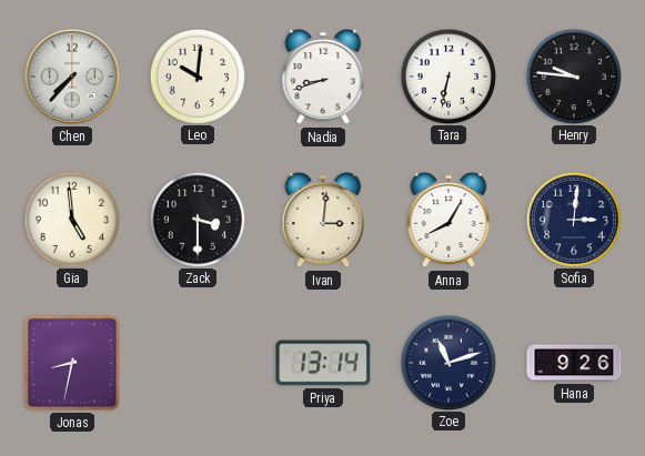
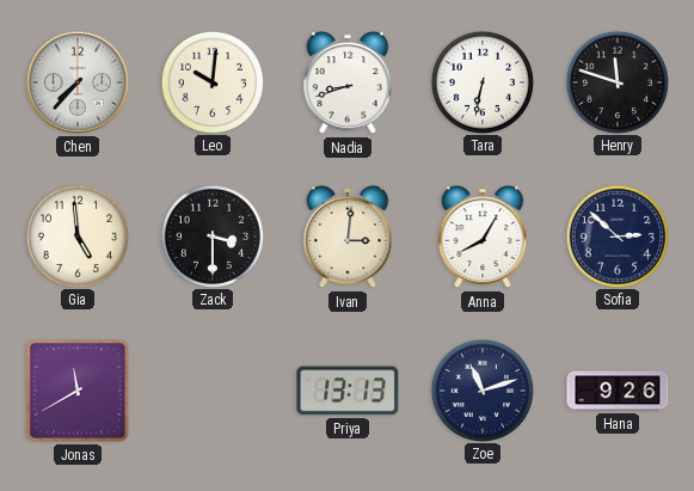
Henry: 9:46 -> 11:48 (616, 81)
Sofia: 3:01 -> 2:52 (616, 235)
Jonas: 8:32 -> 11:40 (78, 391)
Priya: 13:14 -> 13:13 (348, 391)
